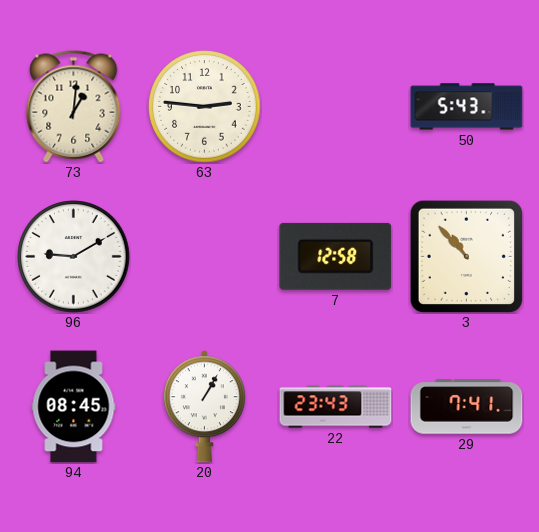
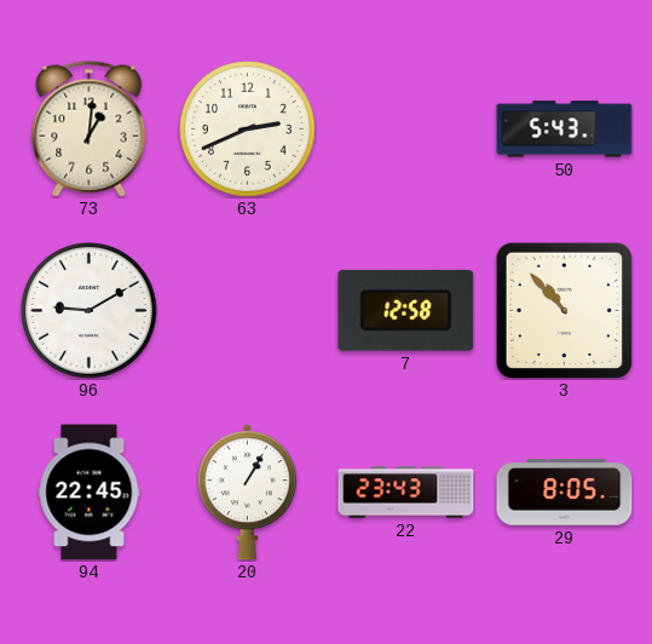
63: 2:46 -> 2:41 (248, 130)
94: 08:45 -> 22:45 (90, 493)
29: 7:41 -> 8:05 (565, 493)
